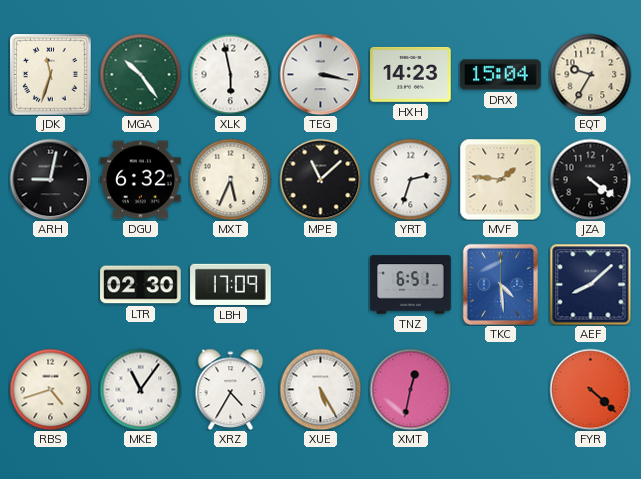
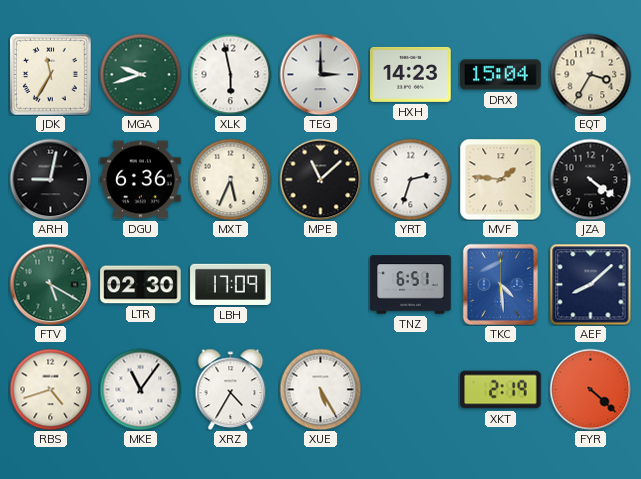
JDK: 11:33 -> 11:35 (51, 75)
MGA: 10:24 -> 9:42 (140, 74)
TEG: 3:17 -> 3:00 (320, 74)
EQT: 9:35 -> 3:35 (590, 74)
DGU: 6:32 -> 6:36 (141, 180)
FTV: none -> 5:20 (50, 284)
XMT: 12:32 -> none (410, 389)
XKT: none -> 2:19 (501, 390)
